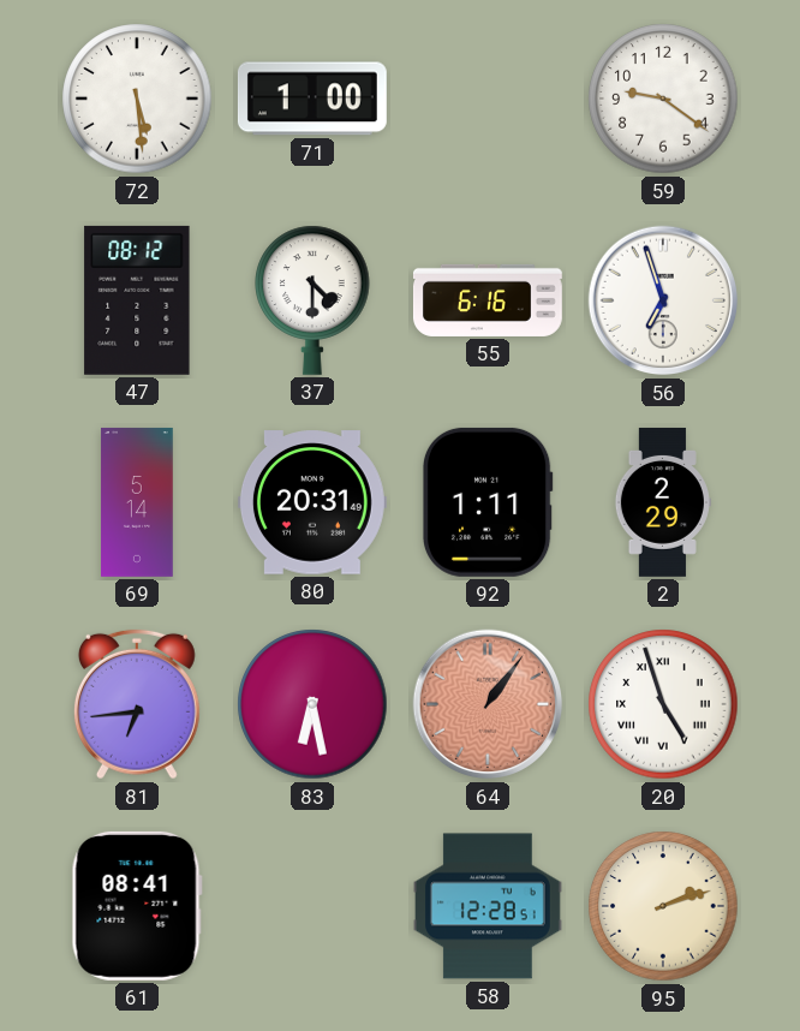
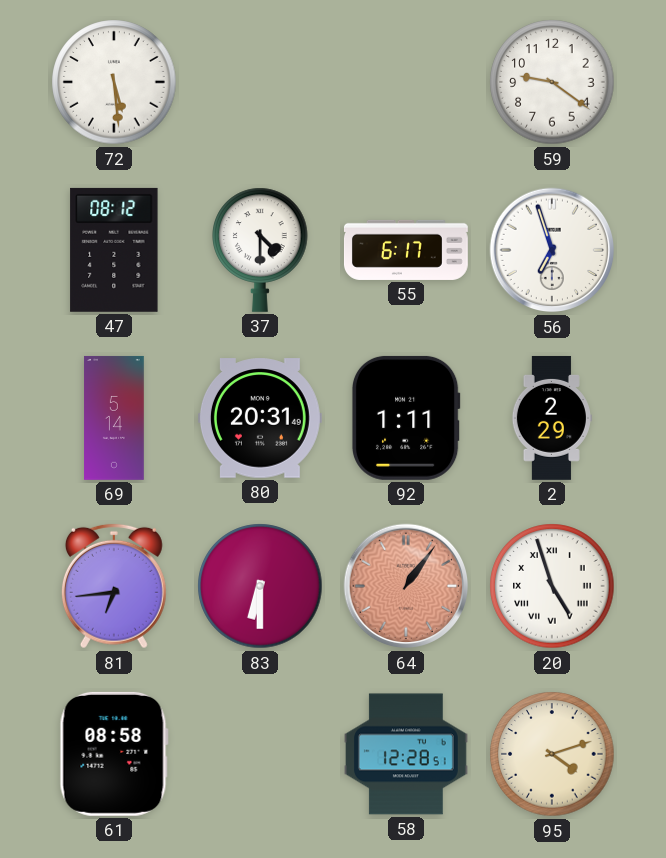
71: 1:00 -> none (312, 99)
55: 6:16 -> 6:17 (406, 250)
83: 6:28 -> 6:30 (260, 586)
61: 08:41 -> 08:58 (114, 754)
95: 2:12 -> 4:12 (552, 754)
